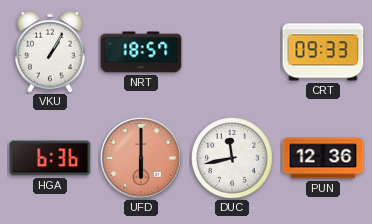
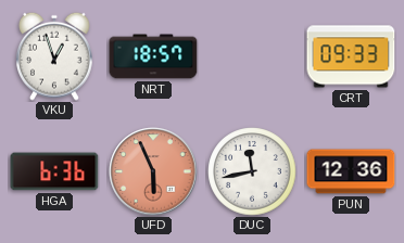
VKU: 1:05 -> 12:57 (55, 56)
UFD: 6:00 -> 5:56 (153, 171)
